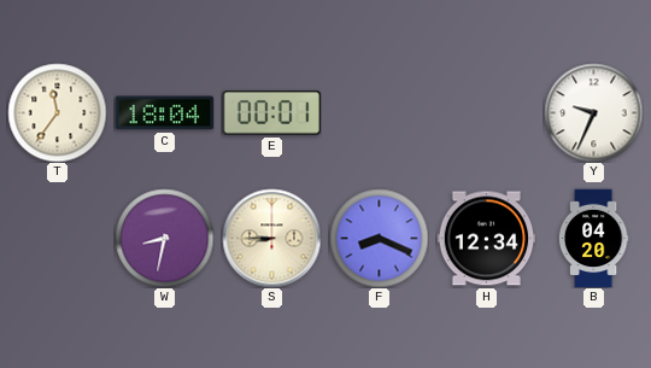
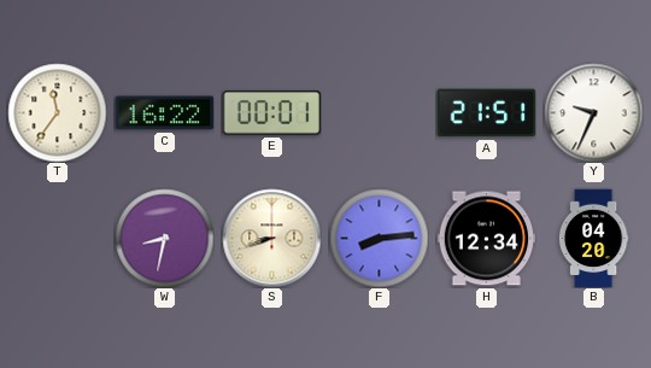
C: 18:04 -> 16:22 (164, 113)
A: none -> 21:51 (486, 113)
S: 8:45 -> 8:42 (271, 238)
F: 8:19 -> 8:14 (379, 238)
